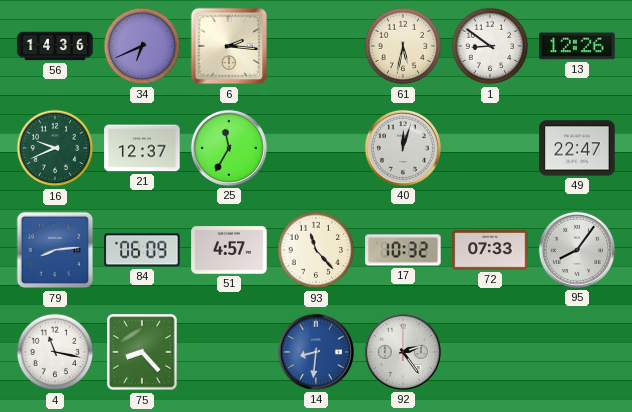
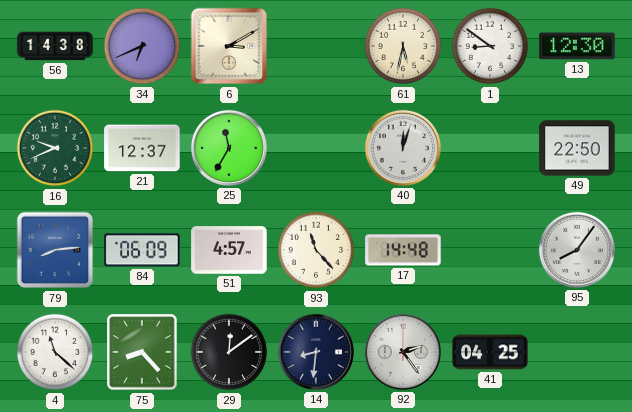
56: 14:36 -> 14:38 (55, 46)
6: 2:16 -> 3:10 (229, 46)
13: 12:26 -> 12:30 (577, 46)
49: 22:47 -> 22:50 (577, 148)
17: 10:32 -> 14:48 (403, 250)
72: 07:33 -> none (490, 250)
4: 11:17 -> 11:22 (55, 352)
29: none -> 12:09 (229, 352)
14 dial: blue -> navy (316, 352)
41: none -> 04:25 (490, 352)
